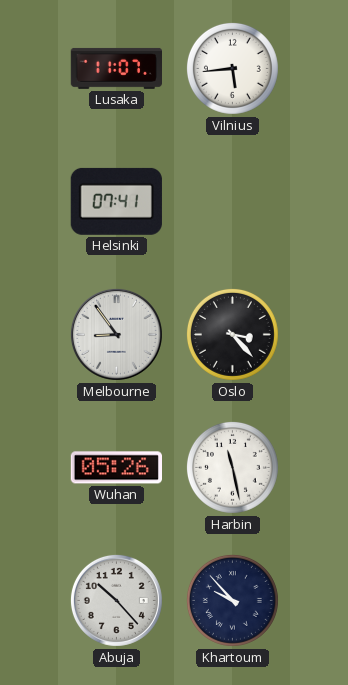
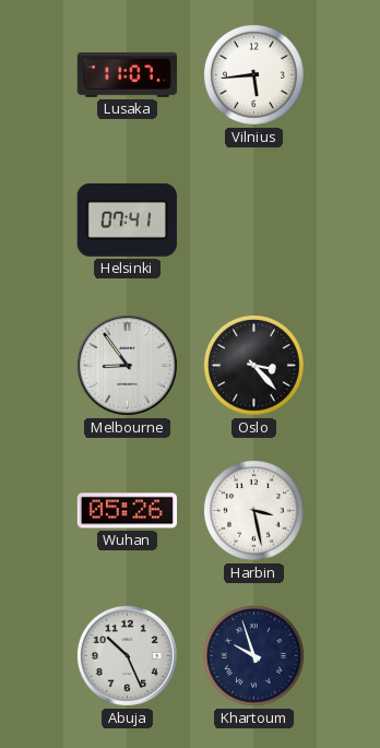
Harbin: 11:28 -> 3:28 (253, 510)
Abuja: 10:23 -> 10:26 (127, 655)
Khartoum: 9:53 -> 9:57 (253, 655)
